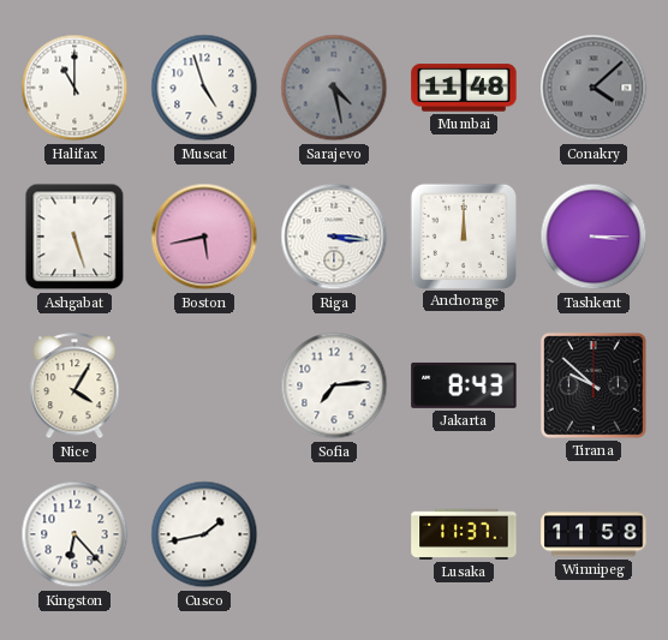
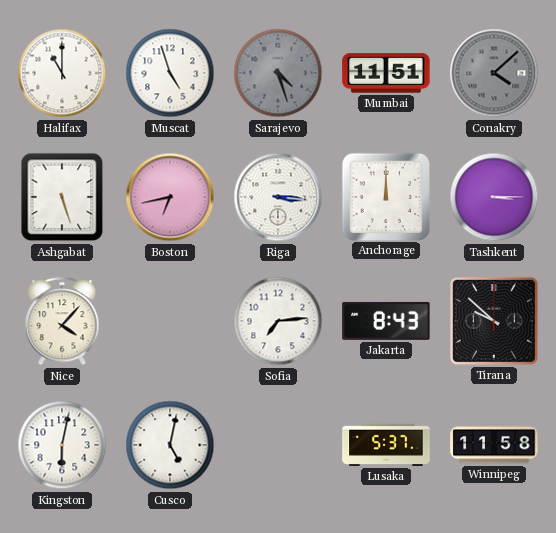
Sarajevo: 4:28 -> 4:27 (278, 73)
Mumbai: 11:48 -> 11:51 (386, 73)
Boston: 5:43 -> 6:43 (170, 197)
Nice: 4:05 -> 4:07 (62, 322)
Kingston: 6:23 -> 6:02 (62, 445)
Cusco: 1:43 -> 5:02 (170, 445)
Lusaka: 11:37 -> 5:37 (386, 445)
